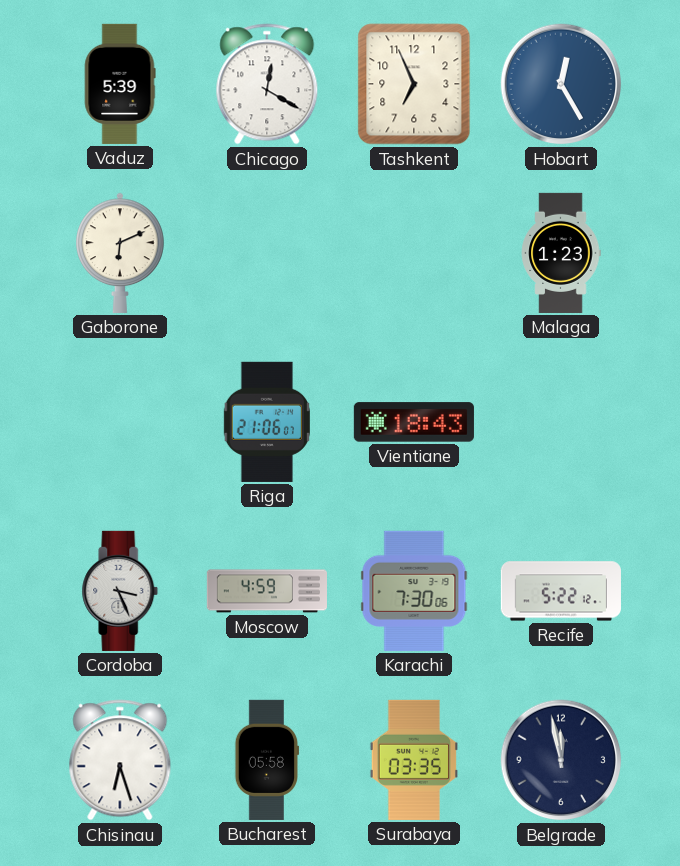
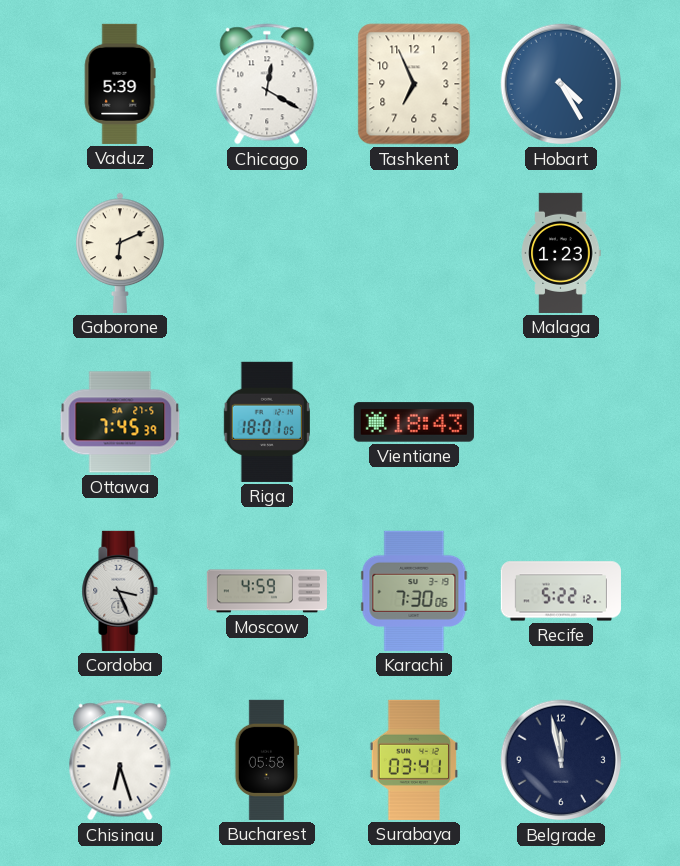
Hobart: 12:25 -> 4:25 (561, 84)
Ottawa: none -> 7:45 (120, 422)
Riga: 21:06 -> 18:01 (267, 422)
Surabaya: 03:35 -> 03:41 (413, 760)
